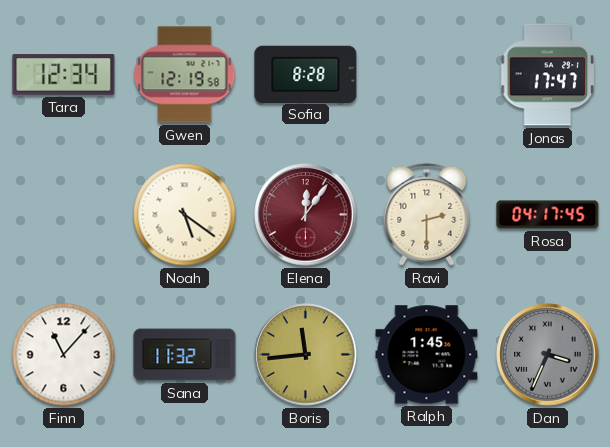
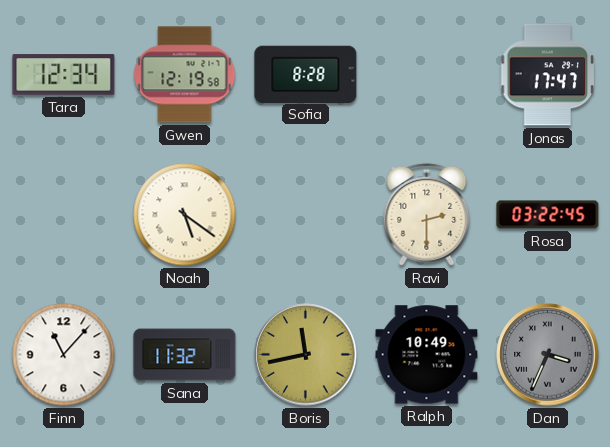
Elena: 12:06 -> none (306, 215)
Rosa: 04:17 -> 03:22 (548, 215)
Boris: 11:44 -> 11:43 (306, 355)
Ralph: 1:45 -> 10:49 (427, 355)
